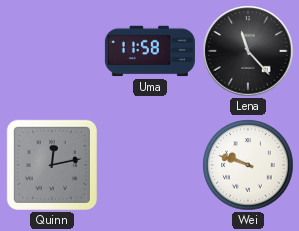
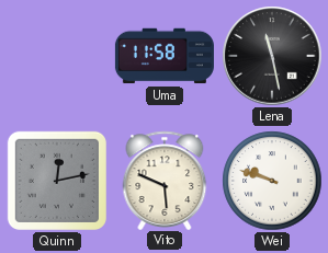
Lena: 11:23 -> 11:28 (272, 56)
Vito: none -> 5:49 (165, 180)
